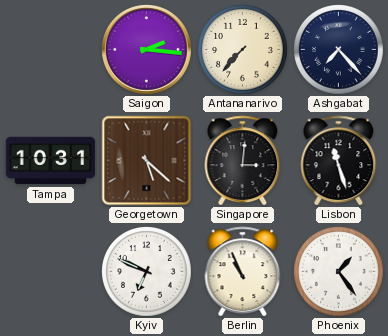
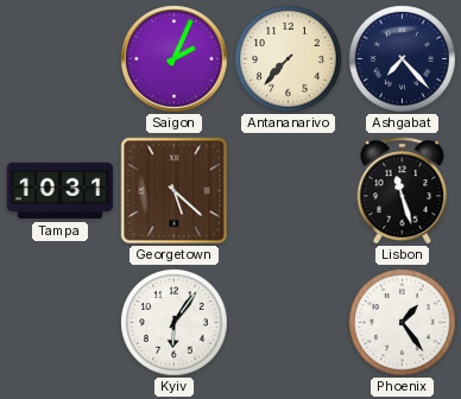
Saigon: 2:16 -> 2:04 (175, 59)
Singapore: 3:01 -> none (243, 161)
Kyiv: 6:49 -> 6:06 (175, 323)
Berlin: 10:56 -> none (243, 272)
